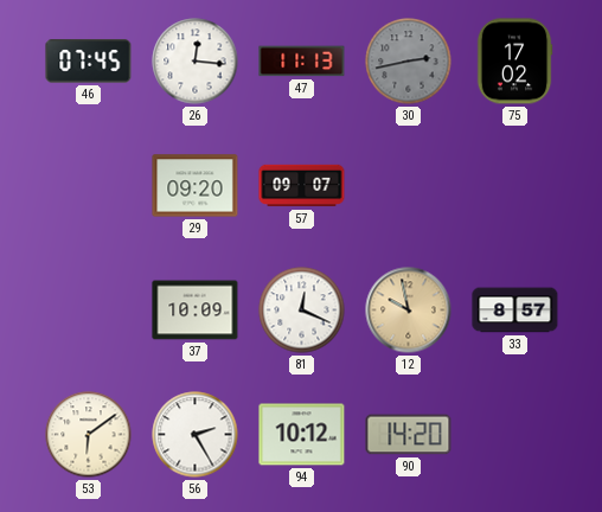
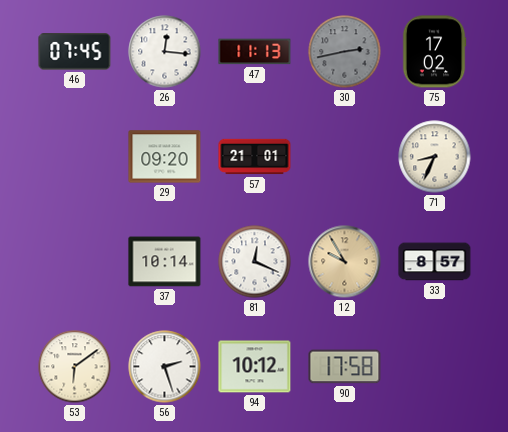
57: 09:07 -> 21:01 (255, 157)
71: none -> 8:34 (435, 157)
37: 10:09 -> 10:14 (165, 262)
12: 9:58 -> 9:55 (345, 262)
56: 2:25 -> 2:27 (165, 367)
90: 14:20 -> 17:58 (345, 367)
